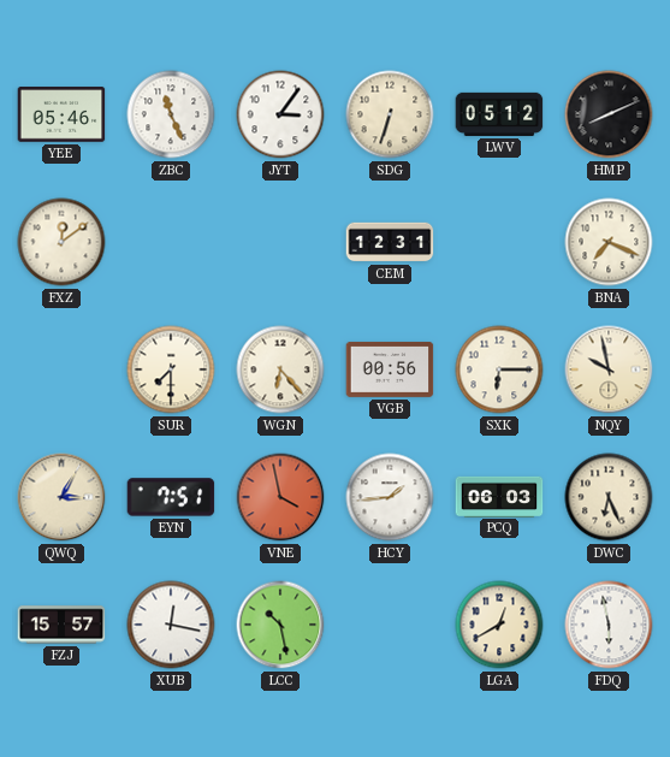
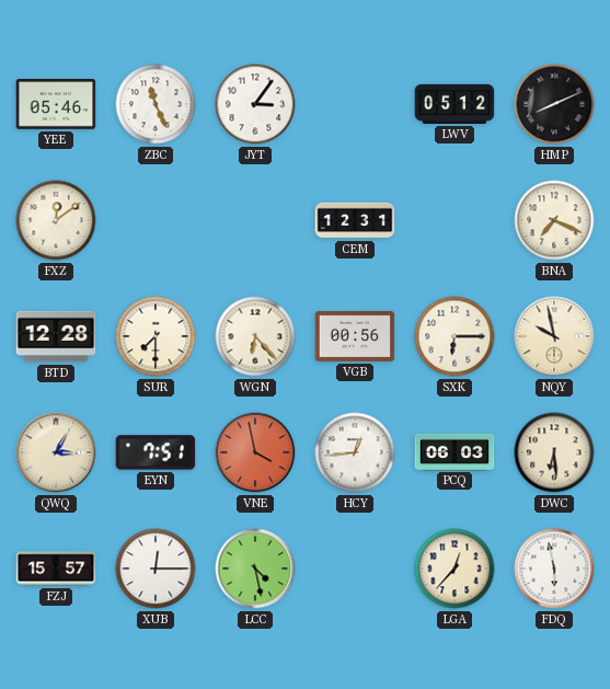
SDG: 6:33 -> none (390, 114)
BTD: none -> 12:28 (56, 336)
HCY: 1:44 -> 12:44 (355, 452)
DWC: 6:26 -> 6:29 (554, 452)
XUB: 12:17 -> 12:15 (156, 569)
LCC: 10:28 -> 4:28 (255, 569)
LGA: 12:40 -> 12:37 (454, 569)
